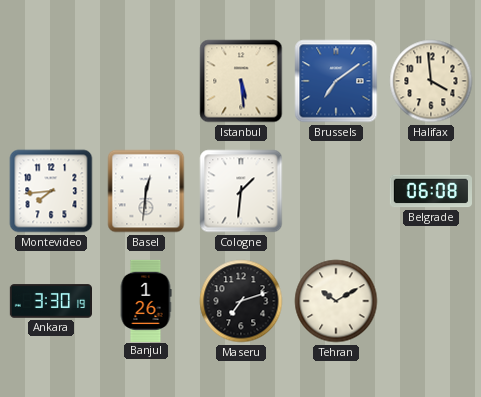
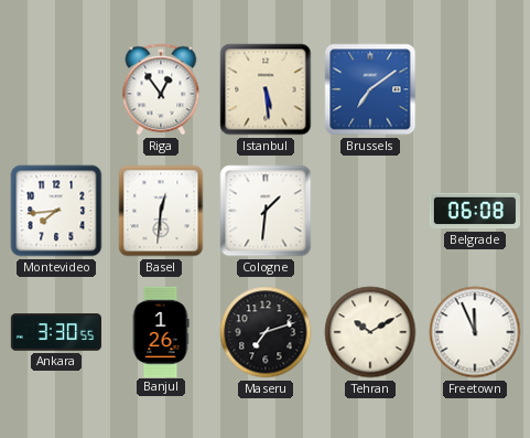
Riga: none -> 12:54 (161, 89)
Halifax: 3:59 -> none (431, 81)
Ankara: 3:30:19 -> 3:30:55 (55, 332)
Freetown: none -> 11:56 (475, 332)
